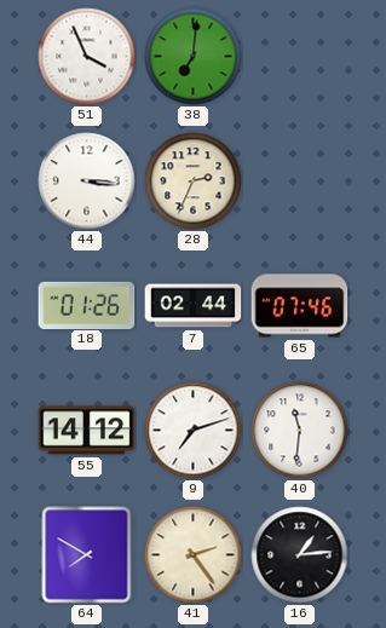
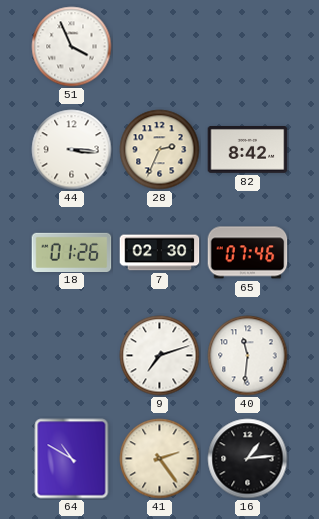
38: 7:01 -> none (194, 57)
82: none -> 8:42 (248, 150)
7: 02:44 -> 02:30 (160, 253)
55: 14:12 -> none (87, 431)
64: 7:50 -> 10:50 (72, 459)
